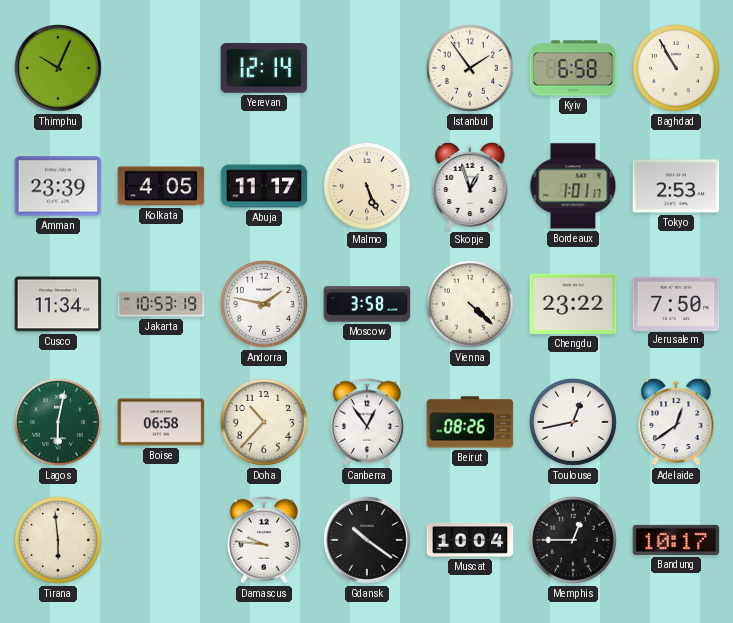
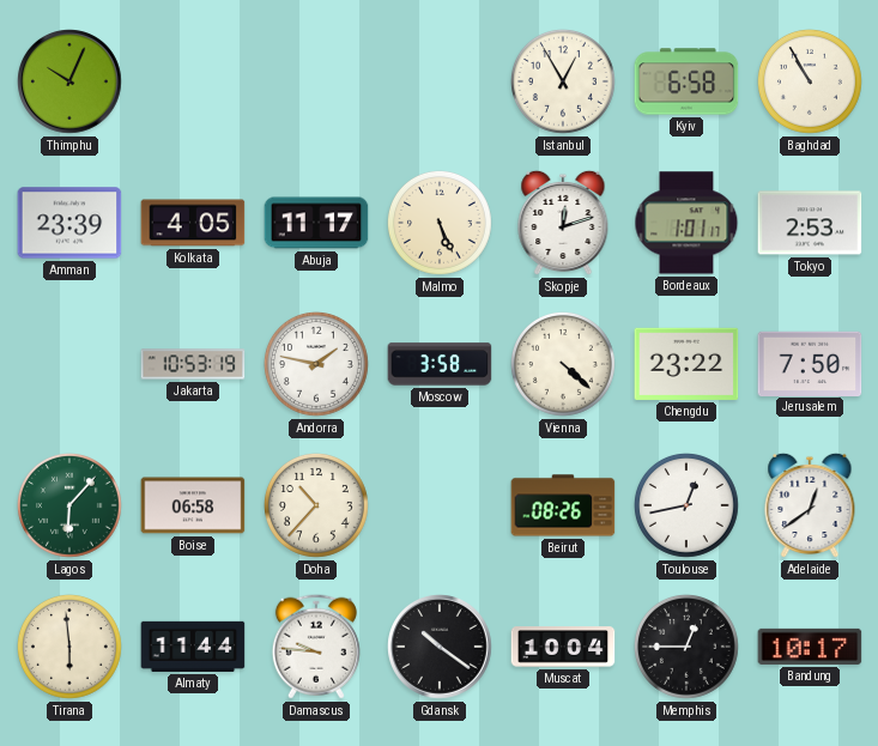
Yerevan: 12:14 -> none (264, 68)
Istanbul: 1:54 -> 12:55 (563, 81)
Skopje: 12:57 -> 12:12 (563, 223)
Cusco: 11:34 -> none (58, 304)
Lagos: 6:02 -> 6:07 (69, 505)
Canberra: 12:54 -> none (367, 422)
Almaty: none -> 11:44 (193, 647)
